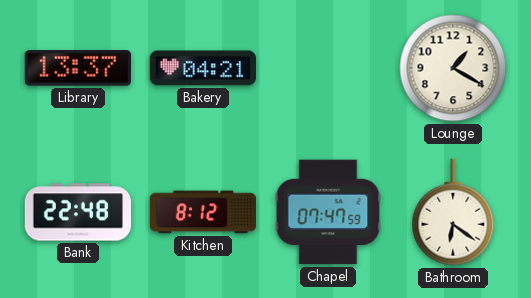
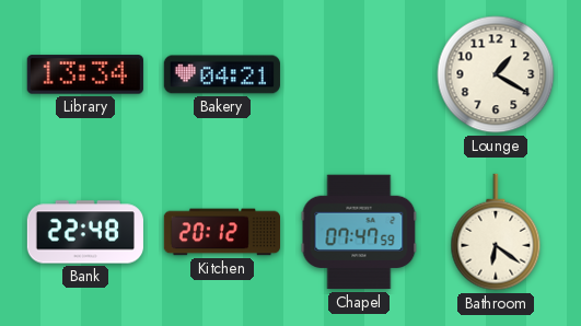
Library: 13:37 -> 13:34 (85, 74)
Kitchen: 8:12 -> 20:12 (221, 232)
